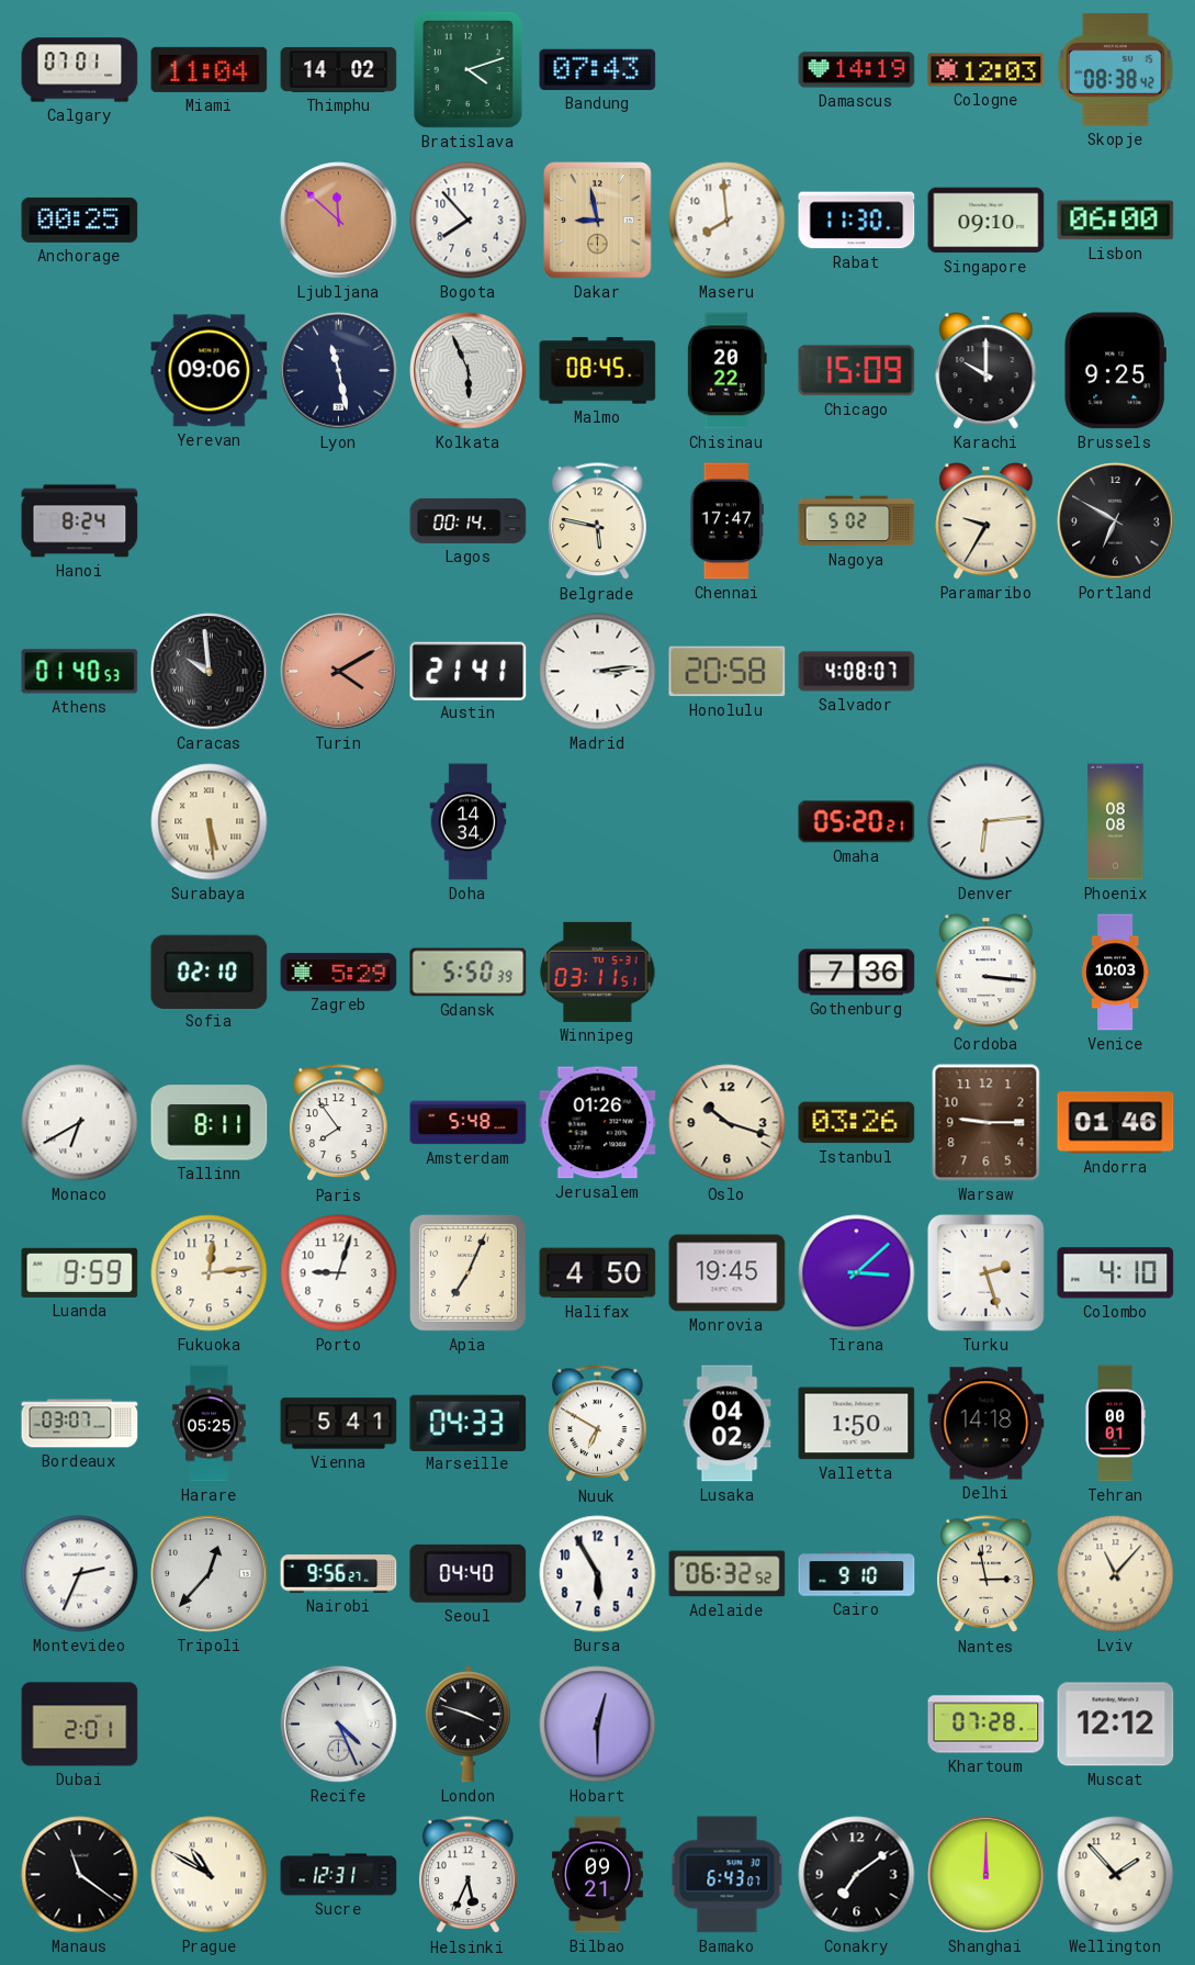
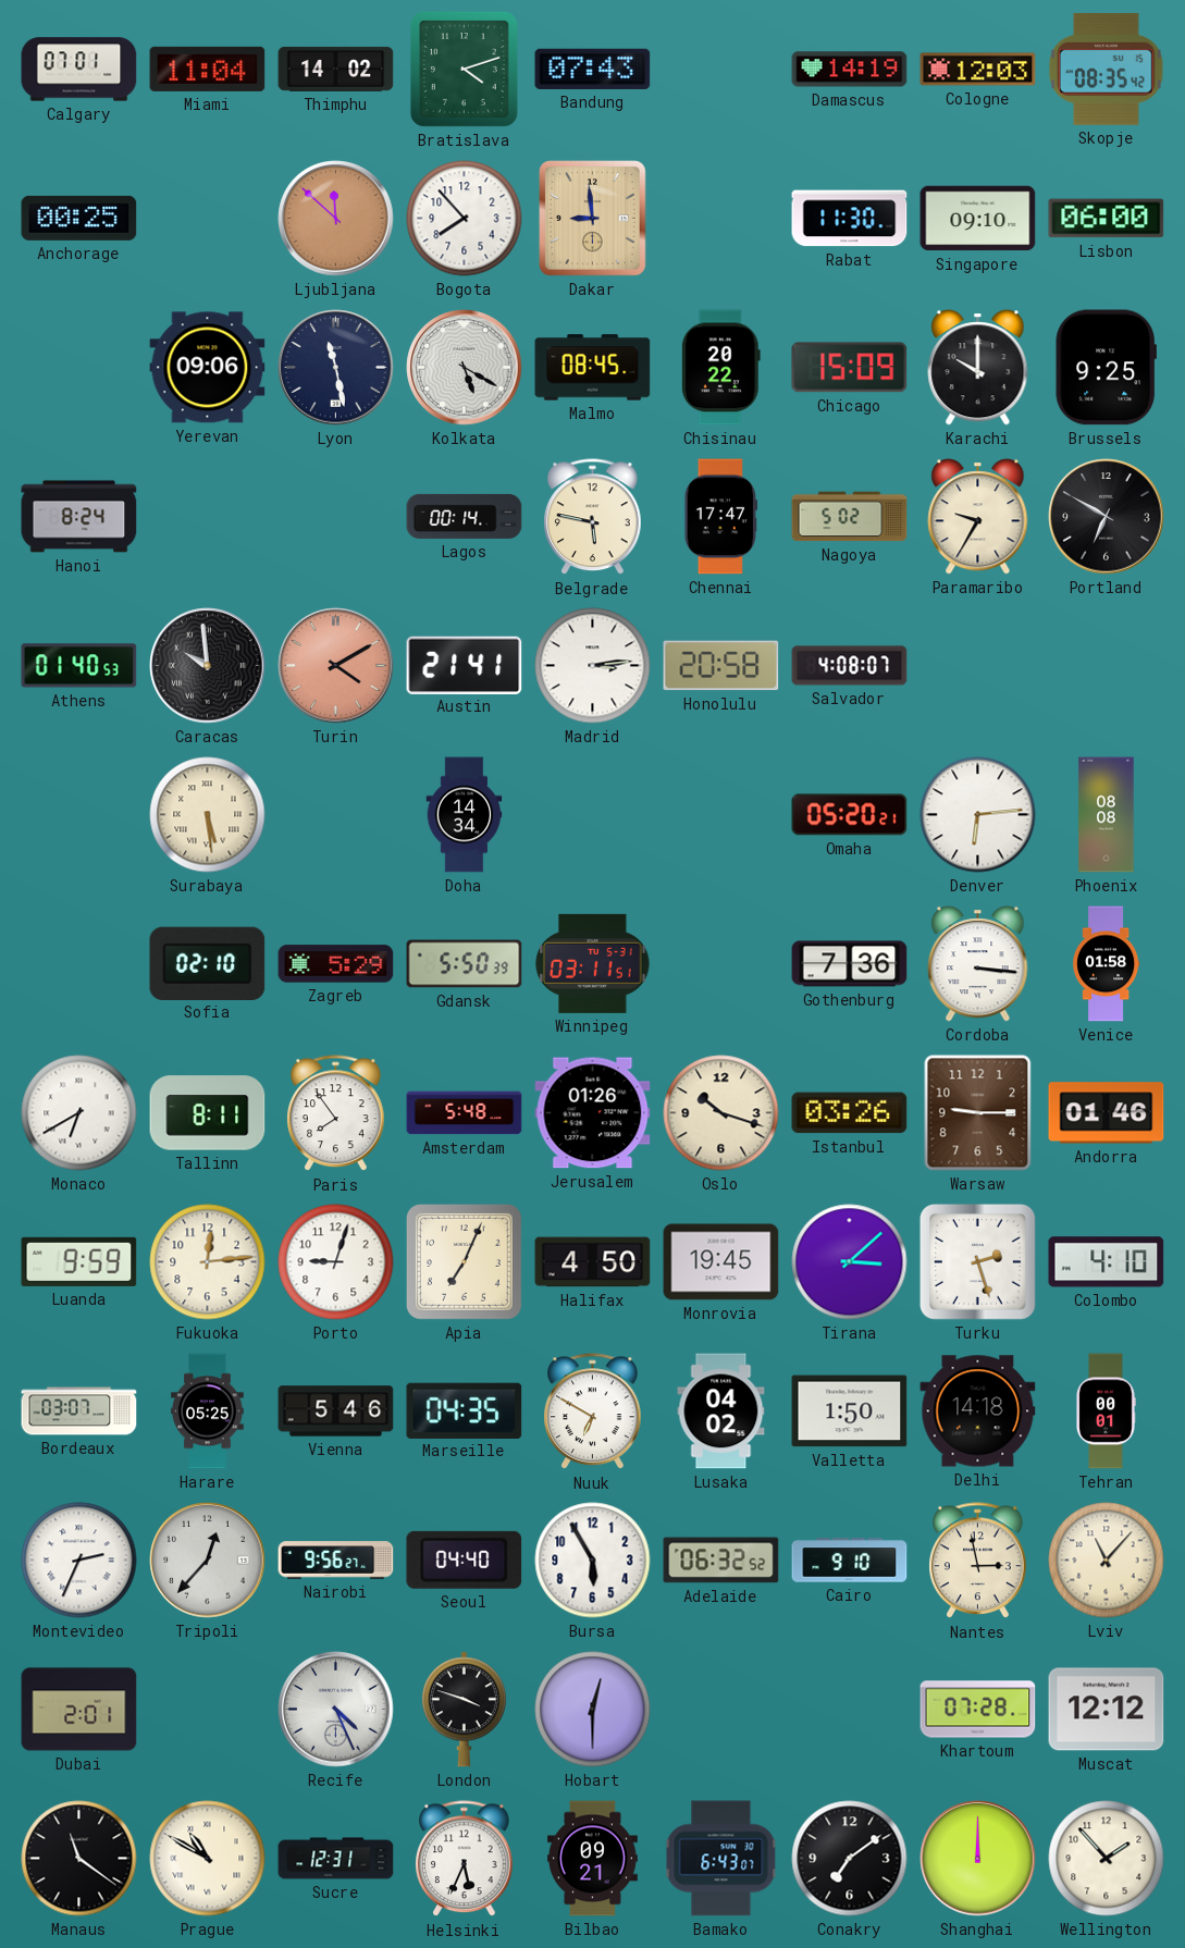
Skopje: 08:38 -> 08:35 (1106, 69)
Dakar: 8:58 -> 8:59 (593, 219)
Maseru: 7:59 -> none (728, 221)
Kolkata: 5:56 -> 5:20 (465, 368)
Venice: 10:03 -> 01:58 (1107, 964)
Vienna: 5:41 -> 5:46 (336, 1411)
Marseille: 04:33 -> 04:35 (465, 1410)
